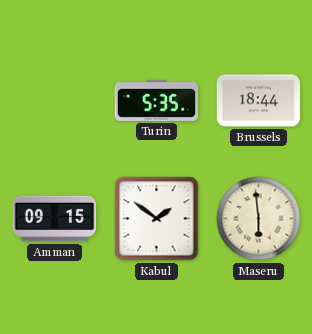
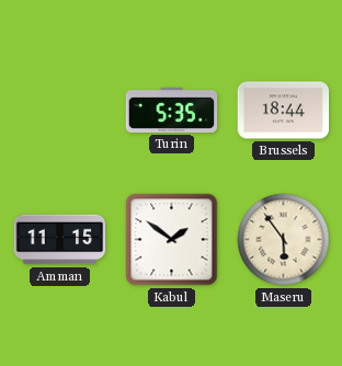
Amman: 09:15 -> 11:15 (60, 240)
Maseru: 5:59 -> 5:54 (284, 240)
